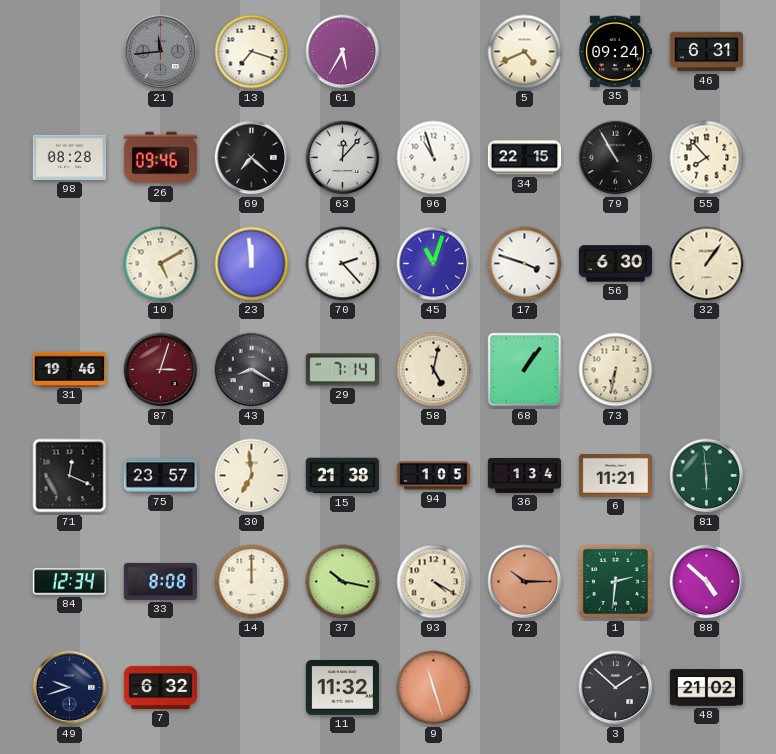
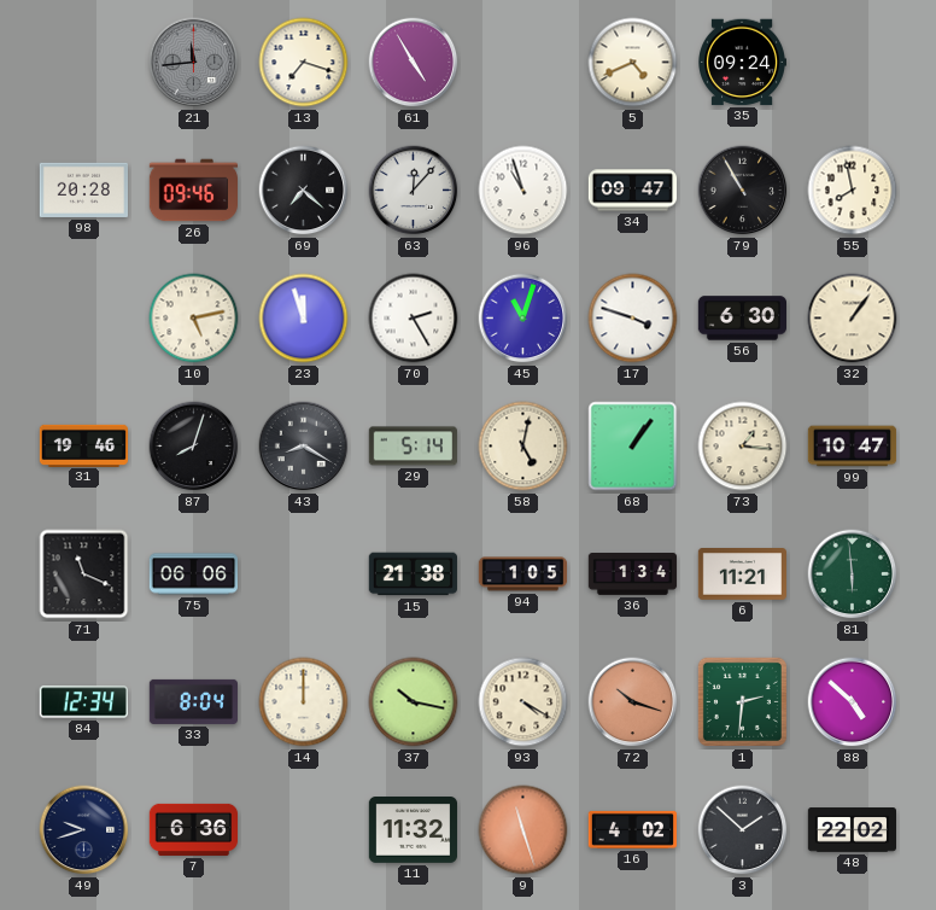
61: 5:35 -> 4:55 (414, 63)
46: 6:31 -> none (707, 52)
98: 08:28 -> 20:28 (83, 189)
34: 22:15 -> 09:47 (633, 191)
55: 7:53 -> 7:58 (853, 191)
10: 5:10 -> 5:13 (194, 319)
23: 11:59 -> 11:57 (304, 319)
70: 2:23 -> 2:25 (414, 319)
87: 3:03 -> 8:03 (194, 447)
87 dial: burgundy -> black (194, 447)
29: 7:14 -> 5:14 (413, 447)
73: 6:32 -> 1:16 (743, 447)
99: none -> 10:47 (853, 447)
71: 12:19 -> 11:19 (84, 574)
75: 23:57 -> 06:06 (193, 574)
30: 6:59 -> none (252, 476)
33: 8:08 -> 8:04 (193, 701)
72: 10:15 -> 10:18 (633, 702)
7: 6:32 -> 6:36 (194, 829)
16: none -> 4:02 (632, 829)
48: 21:02 -> 22:02 (852, 830)
